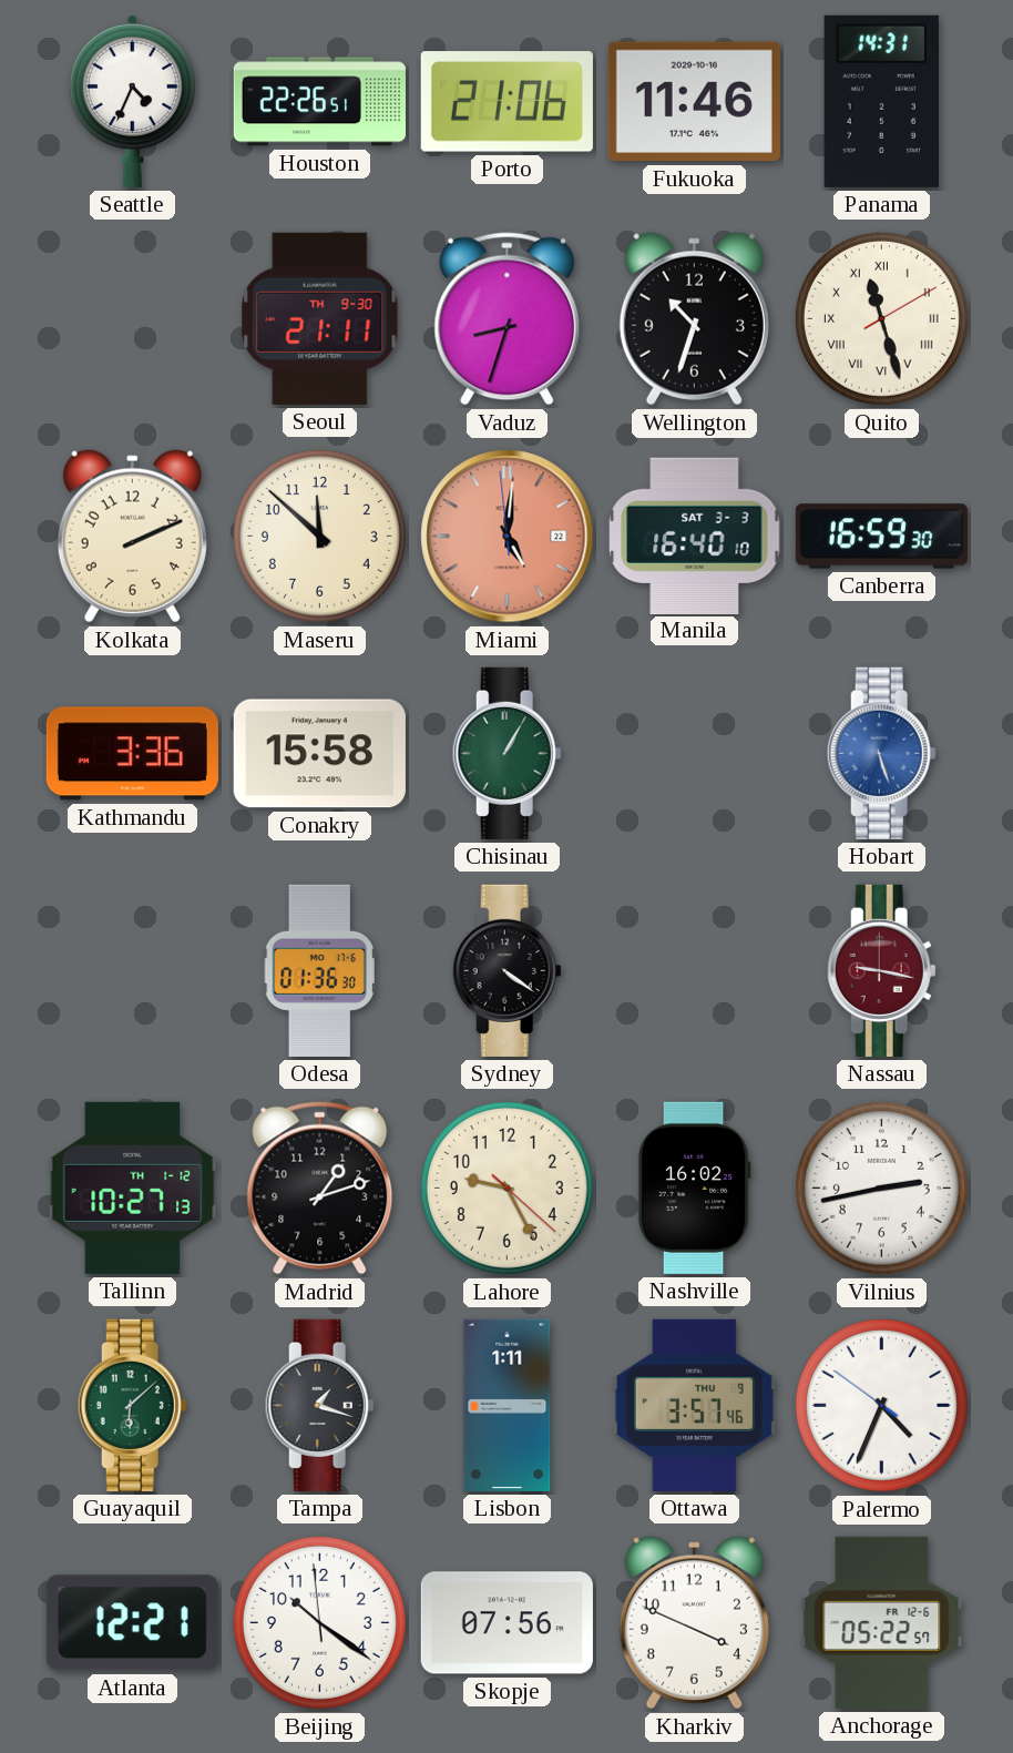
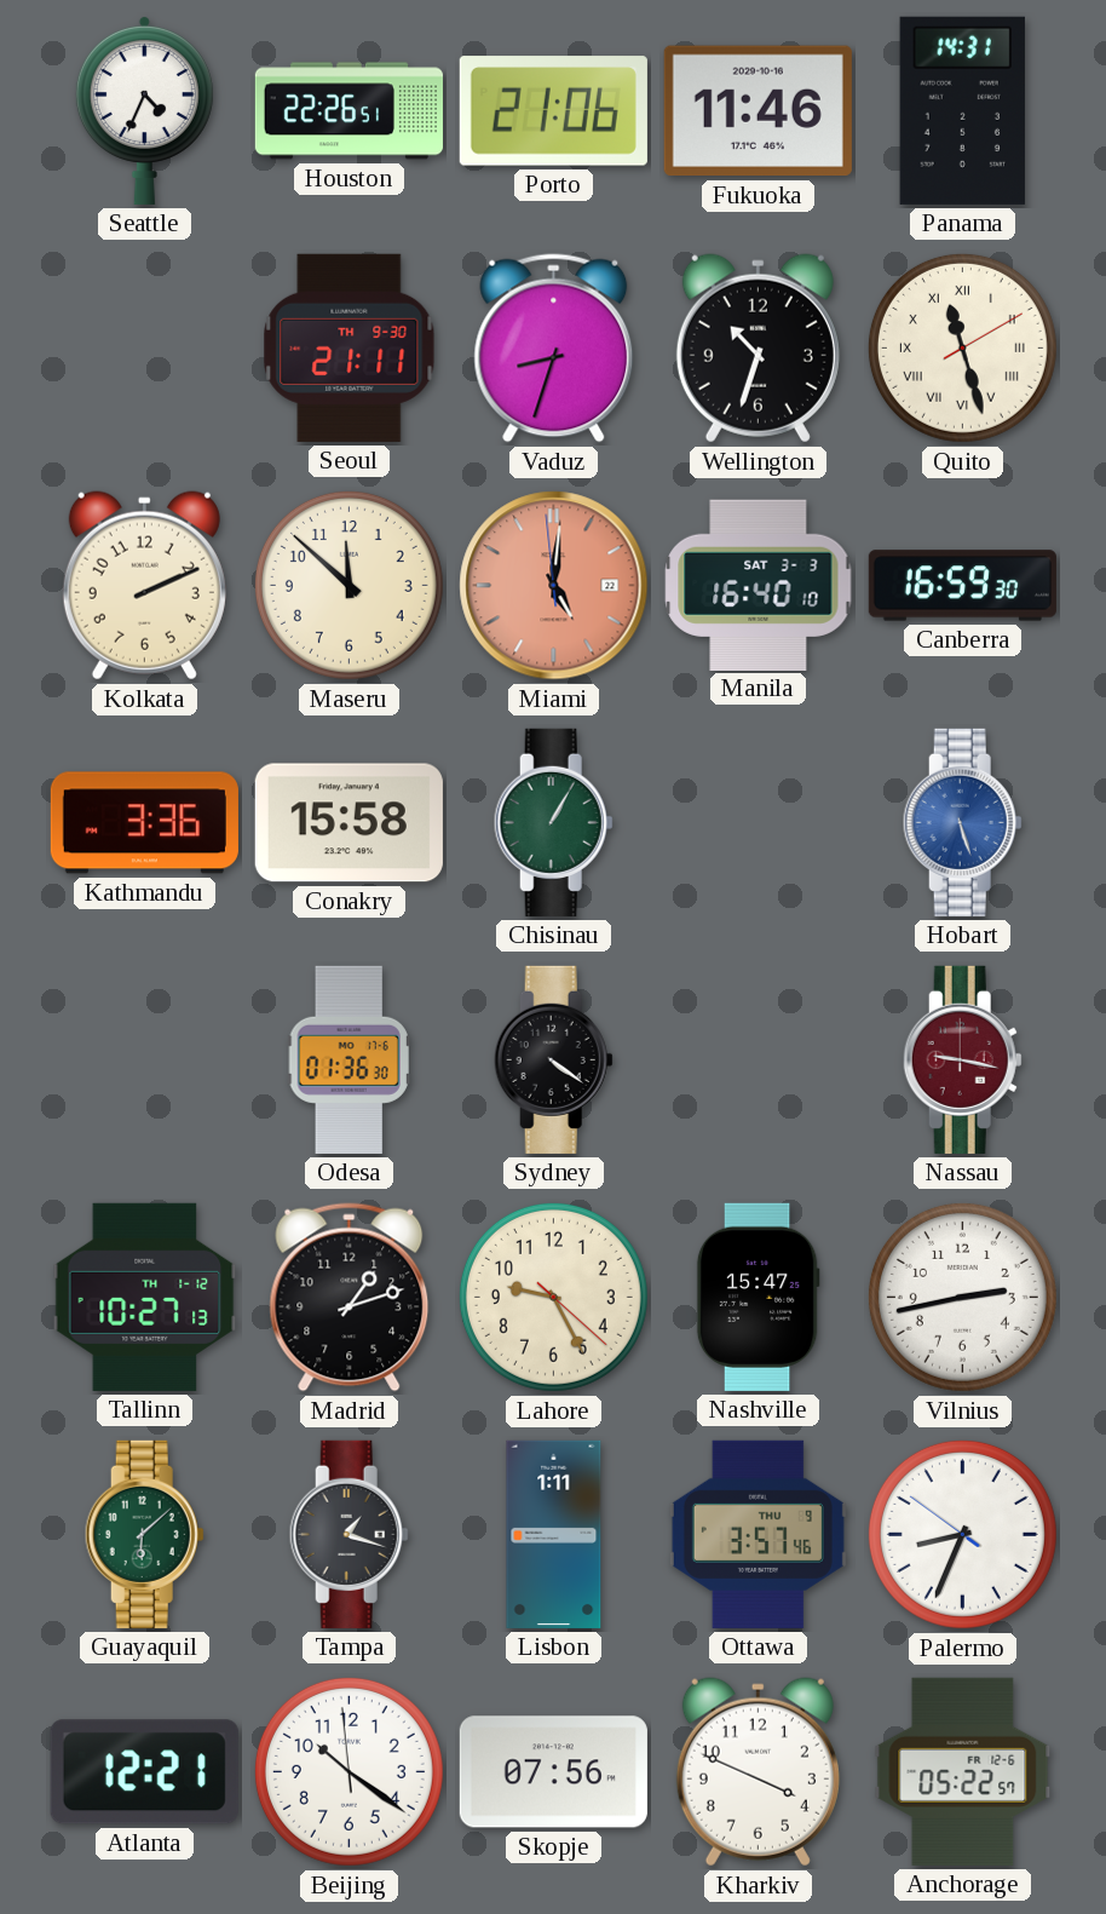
Nashville: 16:02 -> 15:47 (758, 1297)
Palermo: 4:33 -> 8:33 (962, 1534)
